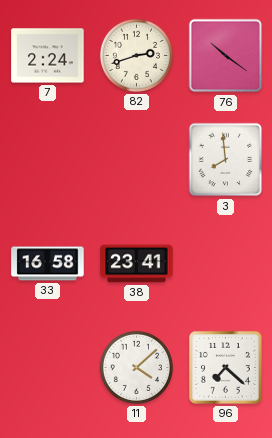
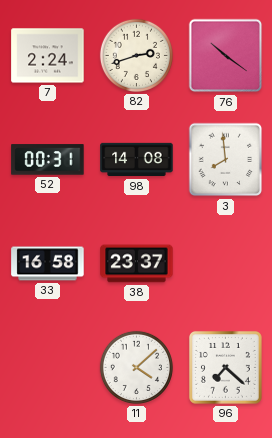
52: none -> 00:31 (48, 160)
98: none -> 14:08 (137, 160)
38: 23:41 -> 23:37 (137, 264)
